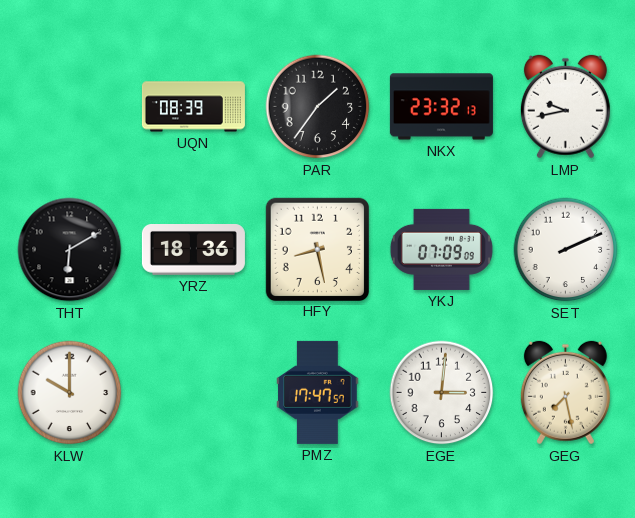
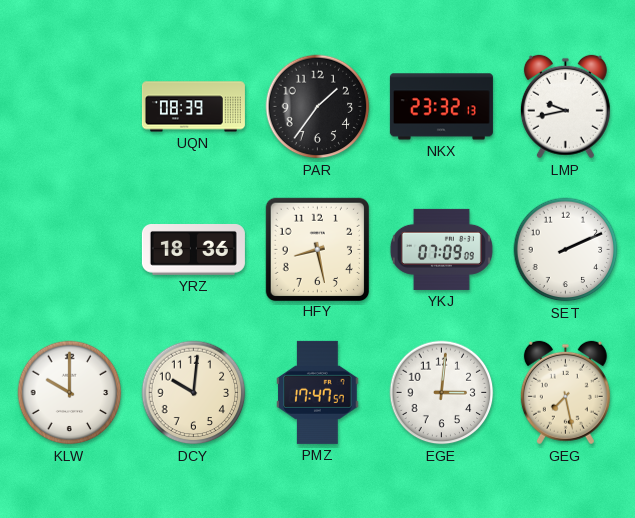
THT: 6:10 -> none (70, 250)
DCY: none -> 10:01 (194, 393)
